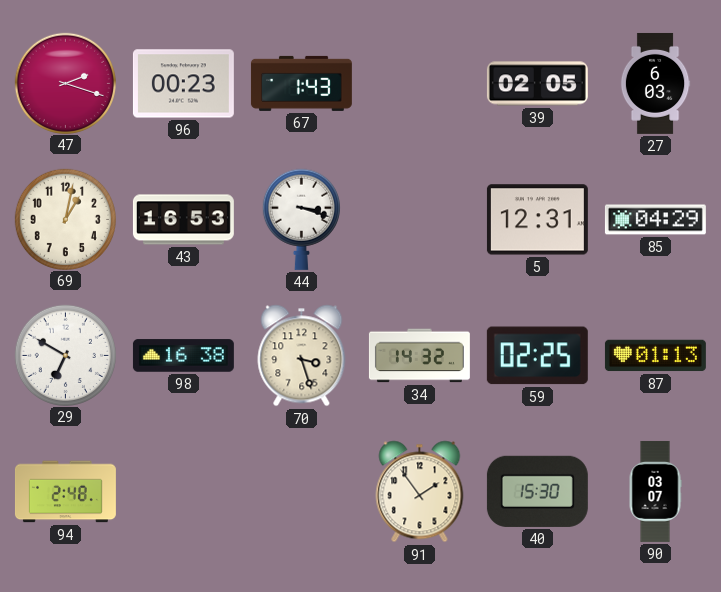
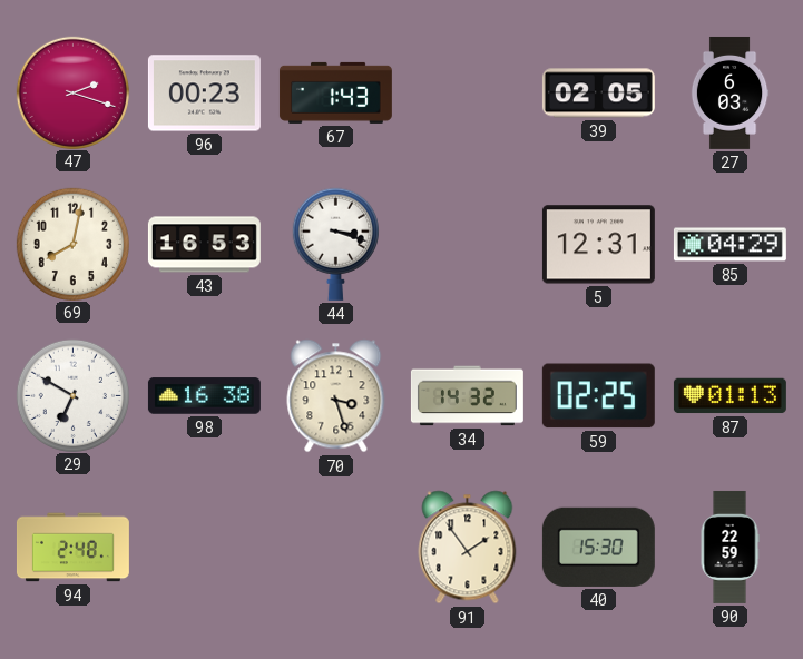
69: 1:02 -> 8:02 (72, 244)
90: 03:07 -> 22:59 (729, 547)
